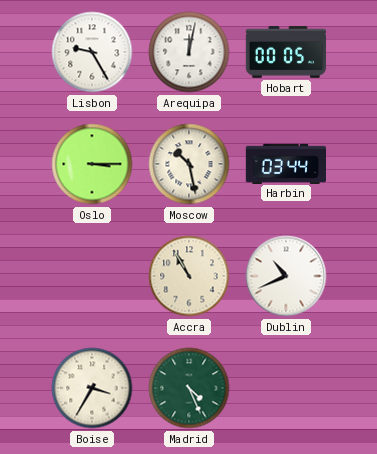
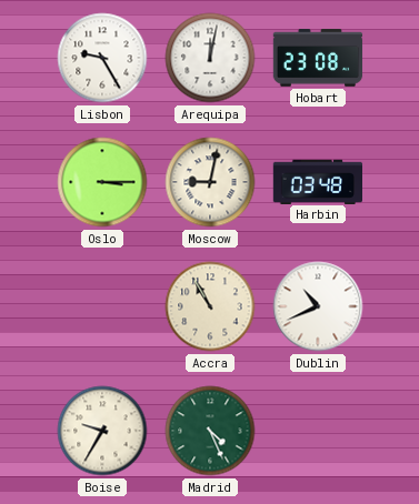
Hobart: 00:05 -> 23:08 (318, 58)
Moscow: 10:28 -> 9:02 (210, 182)
Harbin: 03:44 -> 03:48 (317, 181)
Boise: 3:35 -> 9:35 (102, 431)
